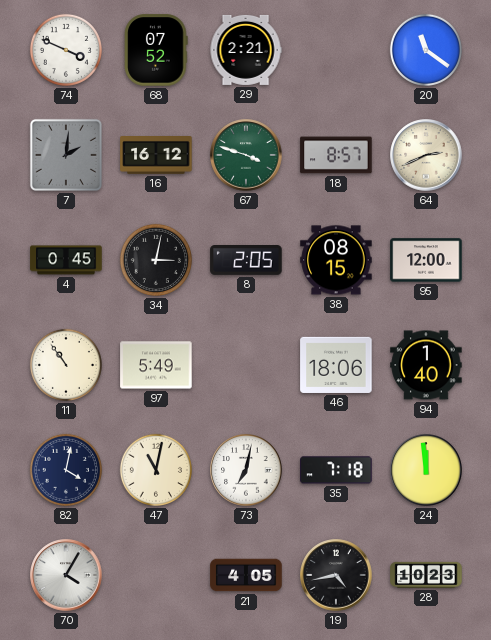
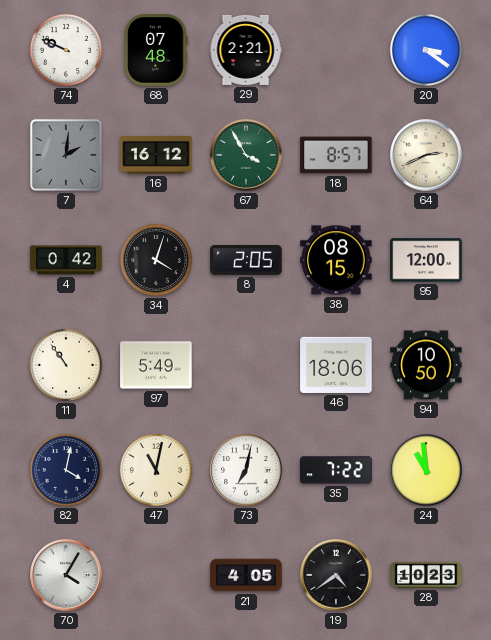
74: 3:49 -> 9:49 (66, 50)
68: 07:52 -> 07:48 (156, 50)
20: 11:21 -> 3:21 (426, 50)
67: 3:48 -> 3:55 (246, 155)
4: 0:45 -> 0:42 (66, 260)
34: 3:02 -> 4:03 (156, 260)
94: 1:40 -> 10:50 (426, 365)
35: 7:18 -> 7:22 (336, 470)
24: 11:59 -> 10:59 (426, 470)
19: 4:43 -> 4:39 (336, 575)
